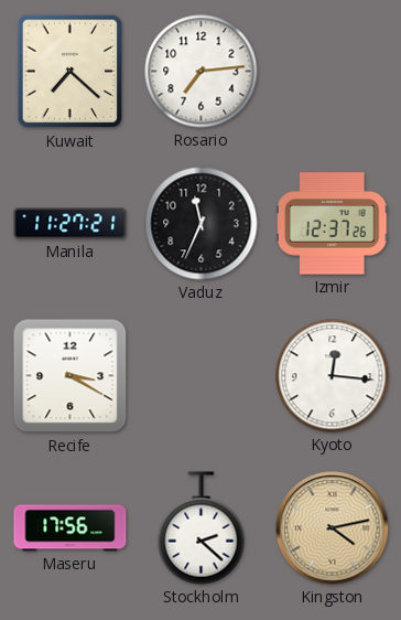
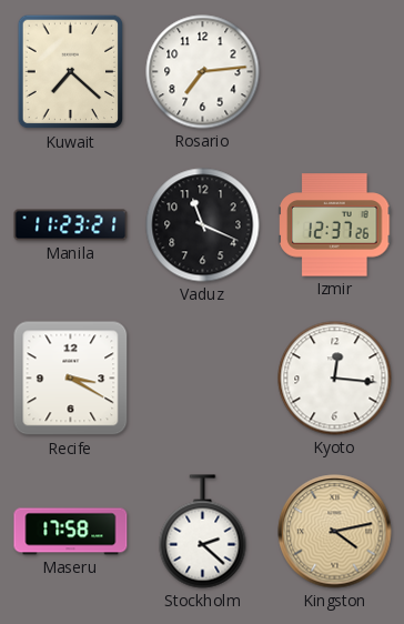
Manila: 11:27 -> 11:23 (71, 225)
Vaduz: 11:34 -> 11:19 (203, 225)
Maseru: 17:56 -> 17:58 (71, 532)
